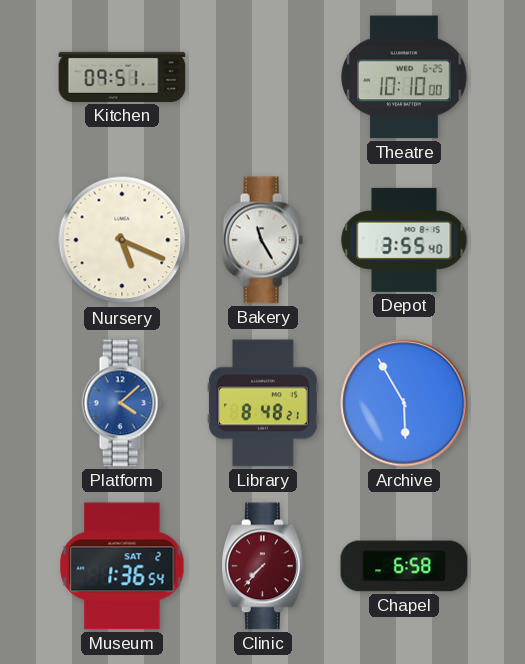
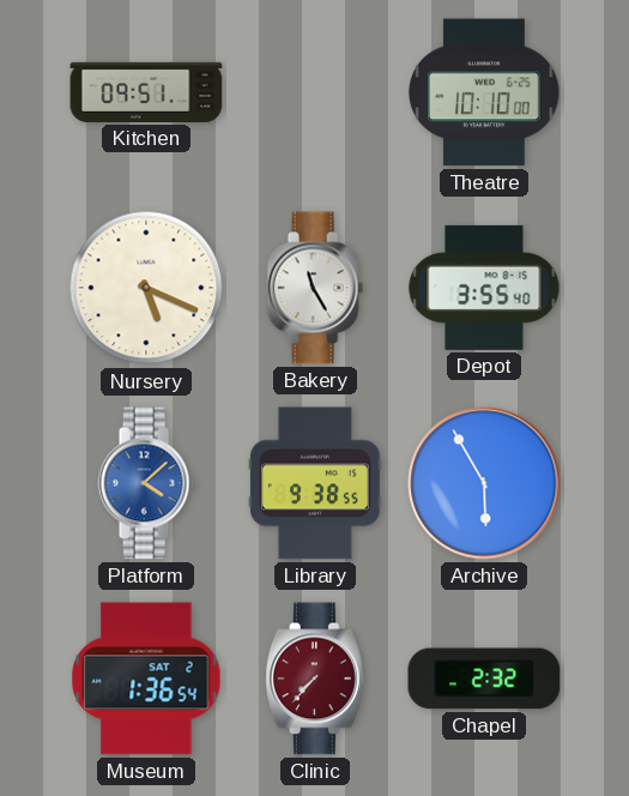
Library: 8:48 -> 9:38 (315, 483)
Chapel: 6:58 -> 2:32 (484, 679)
